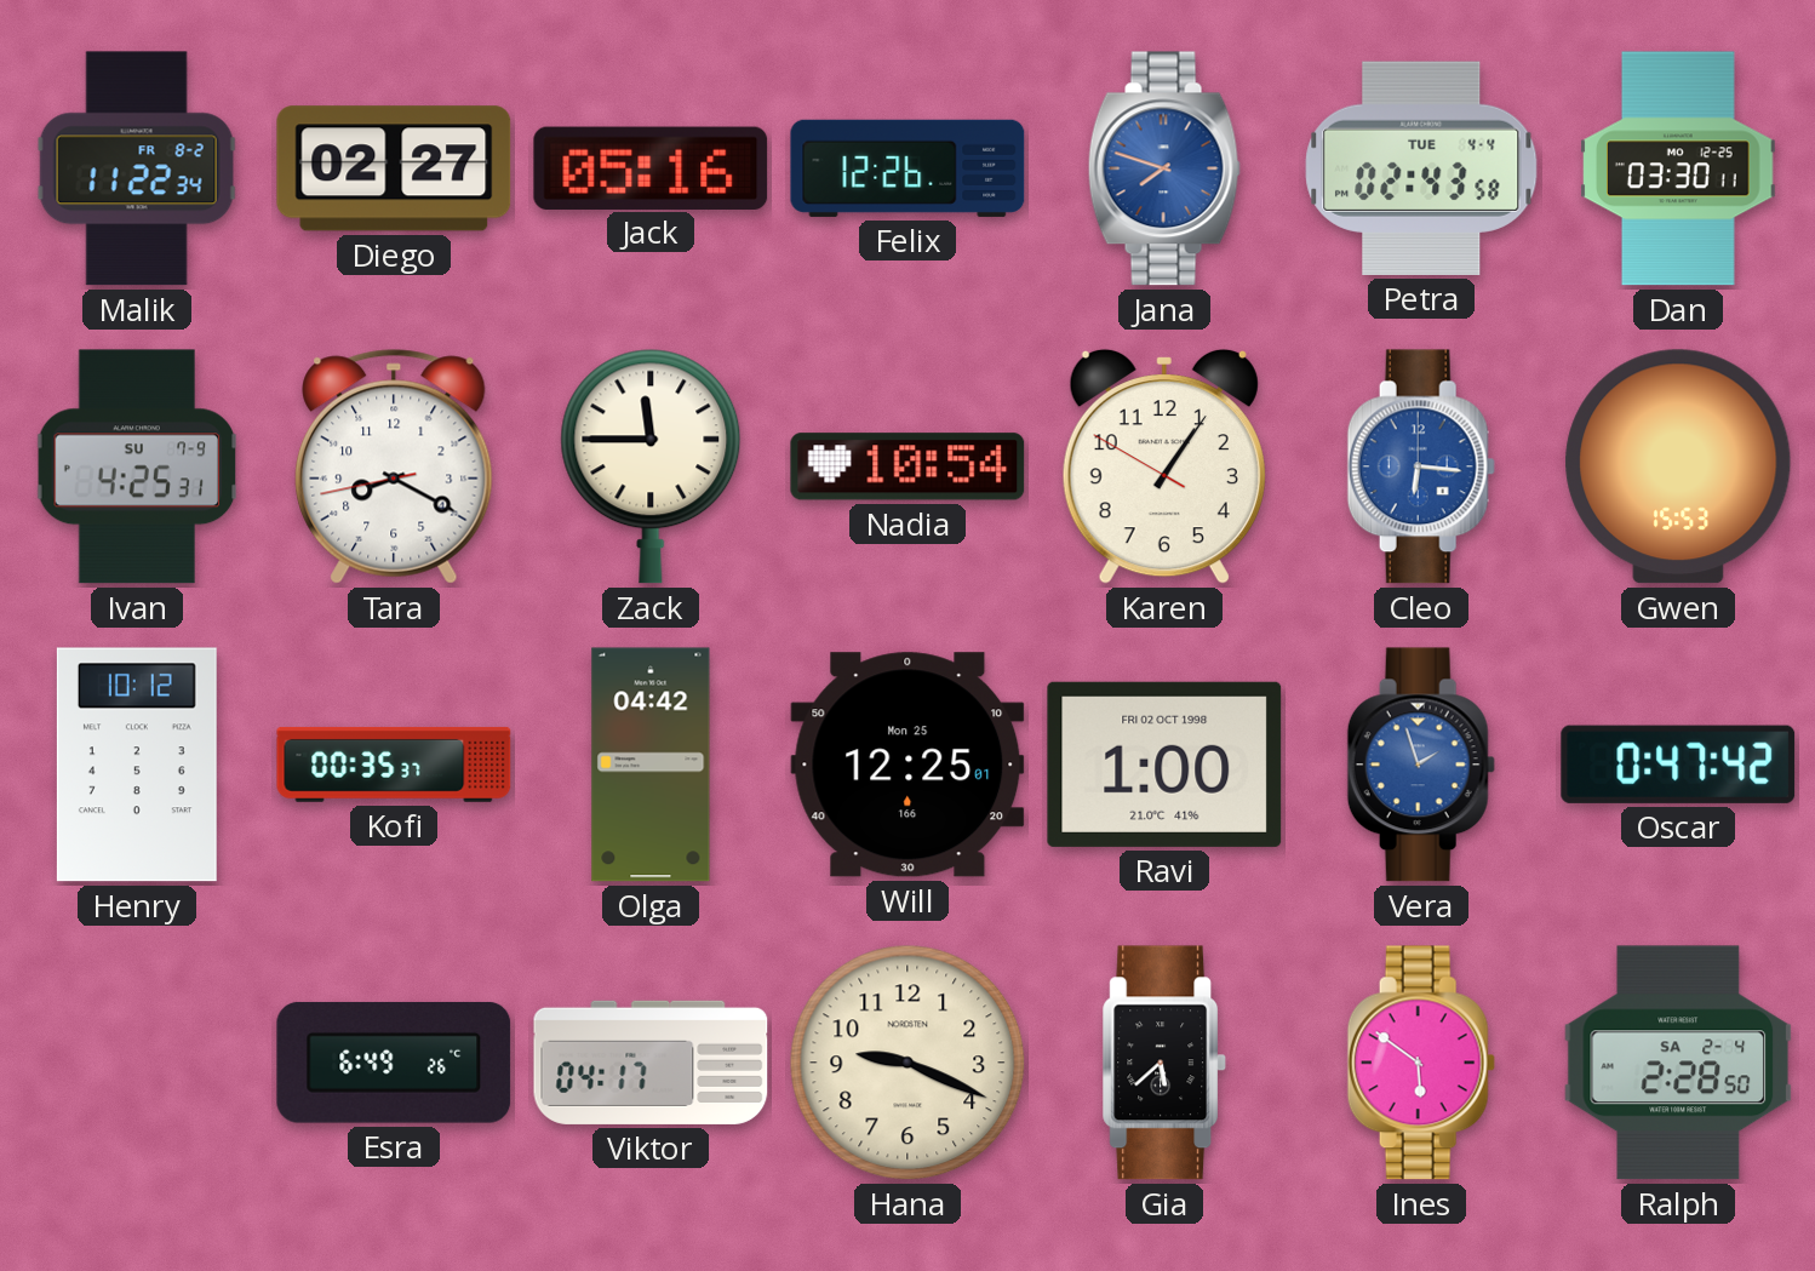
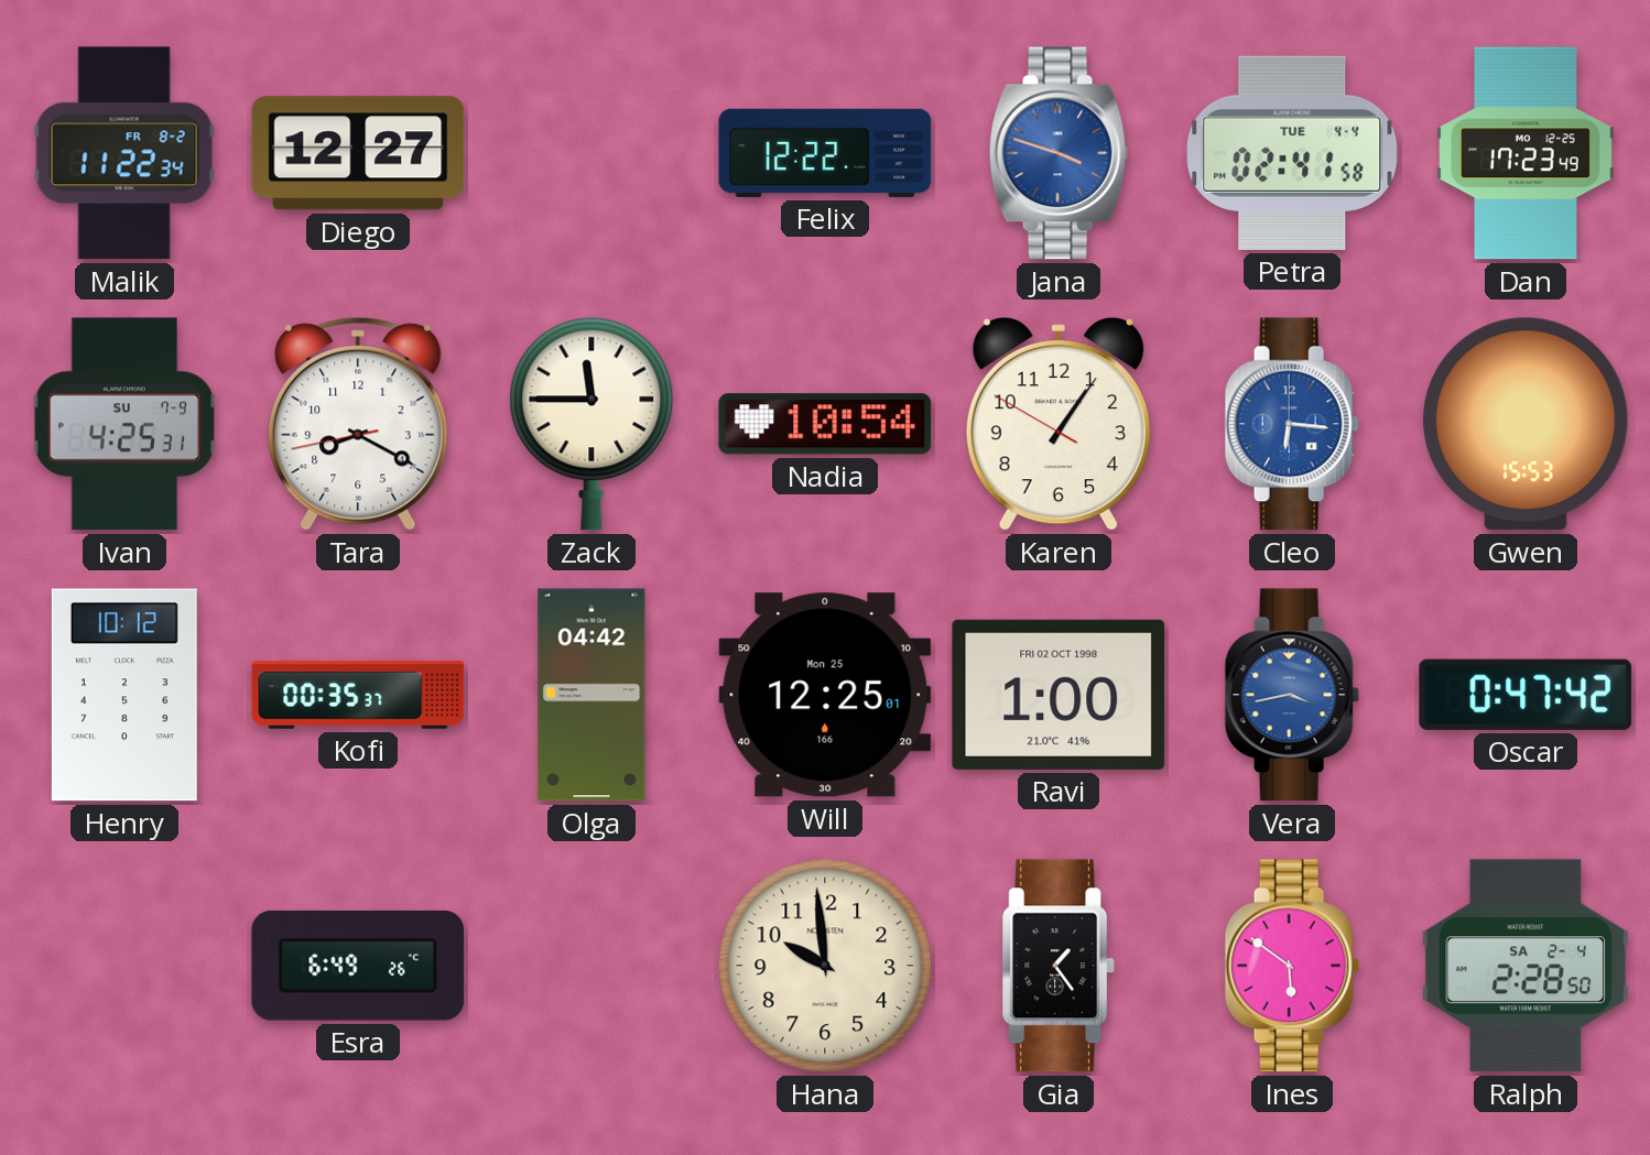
Diego: 02:27 -> 12:27 (358, 153)
Jack: 05:16 -> none (651, 167)
Felix: 12:26 -> 12:22 (825, 153)
Jana: 7:48 -> 3:48 (1059, 153)
Petra: 02:43 -> 02:41 (1292, 153)
Dan: 03:30 -> 17:23 (1526, 153)
Vera: 1:57 -> 3:43 (1292, 695)
Viktor: 04:17 -> none (651, 1063)
Hana: 9:19 -> 9:59 (825, 966)
Gia: 5:38 -> 1:24 (1060, 966)
